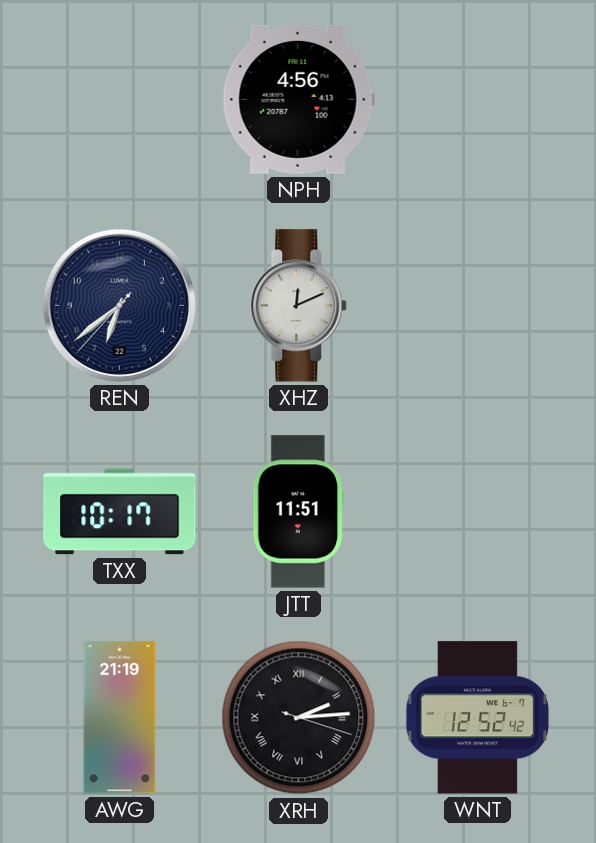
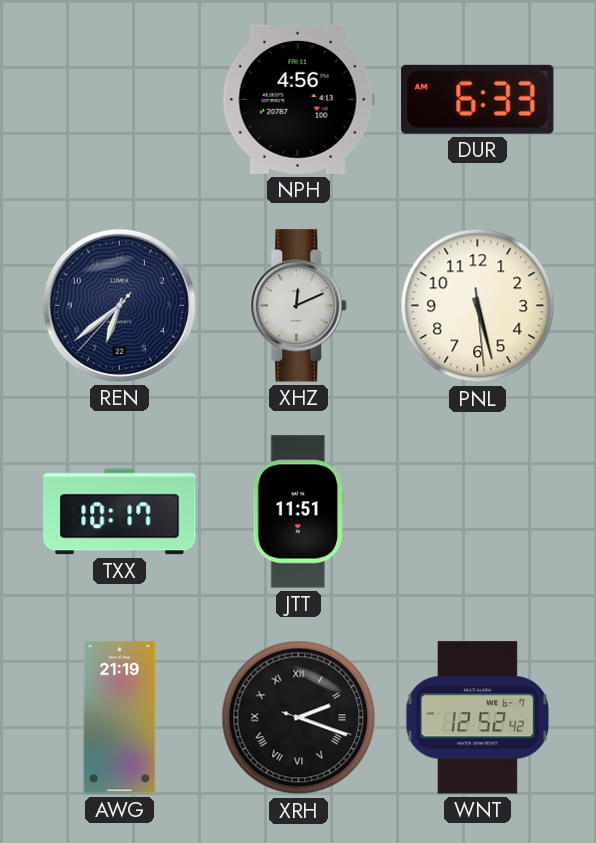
DUR: none -> 6:33 (478, 99)
PNL: none -> 5:27 (478, 306)
XRH: 2:14 -> 2:18 (299, 718)
